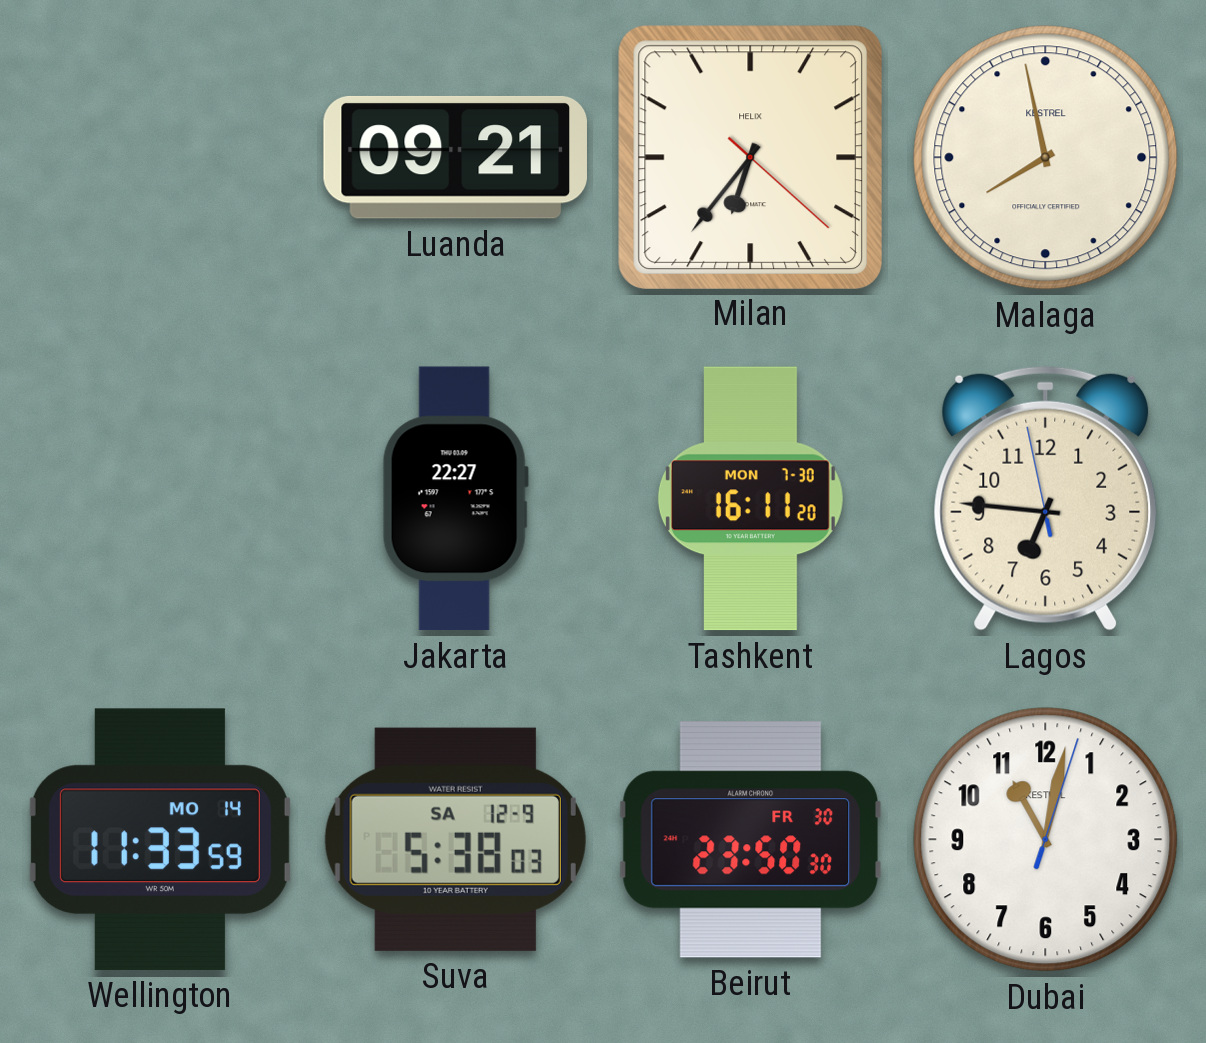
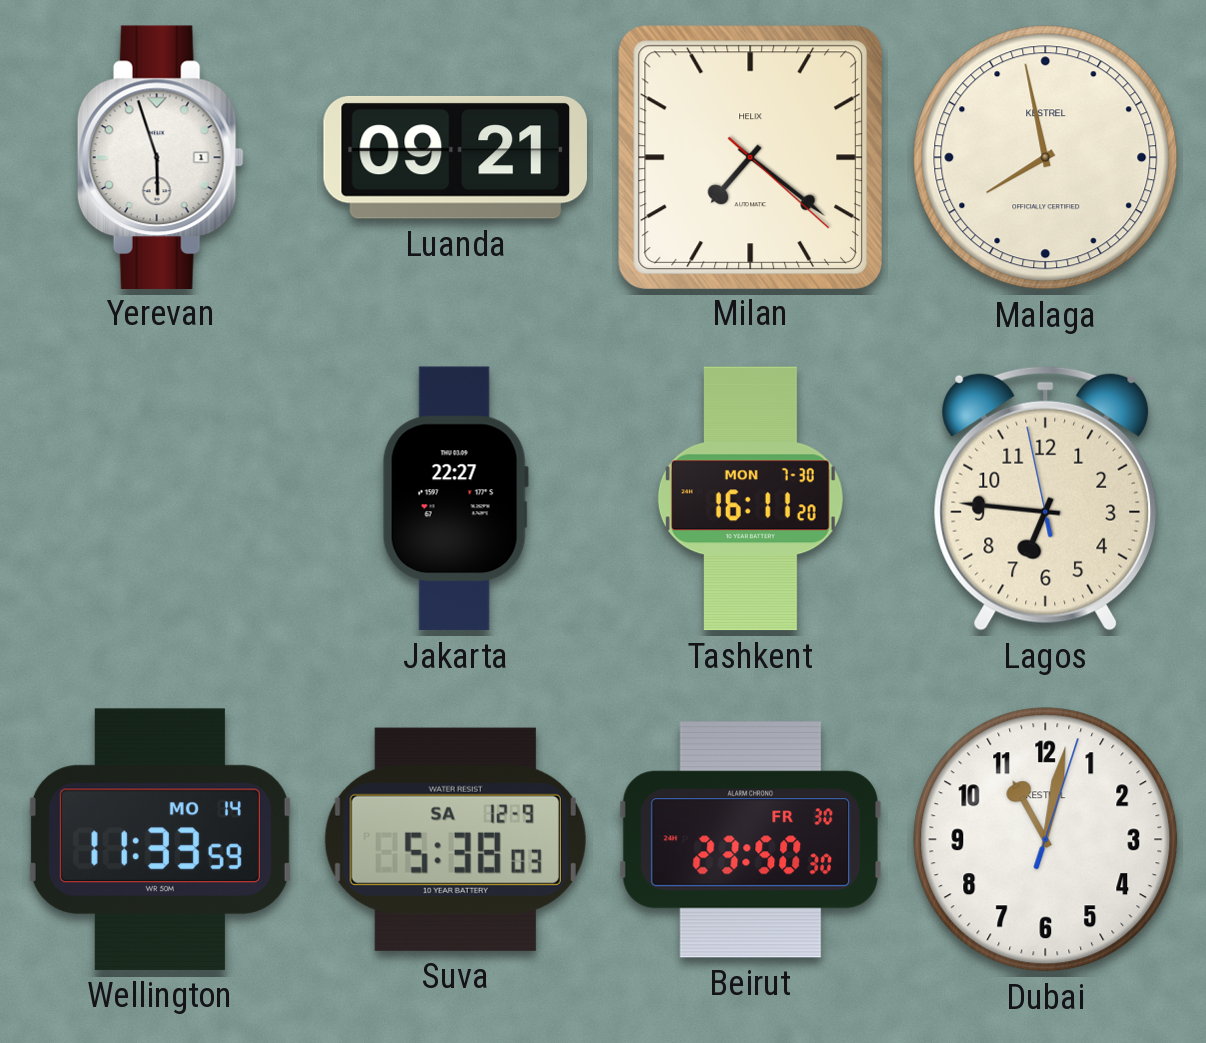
Yerevan: none -> 5:57 (160, 157)
Milan: 6:36 -> 7:21 (750, 157)
